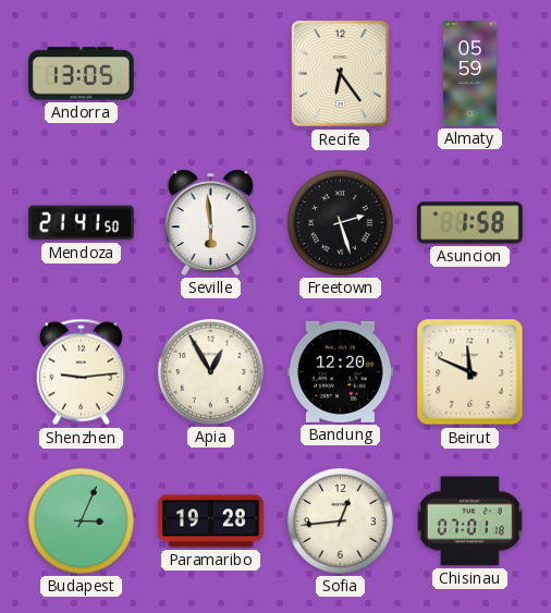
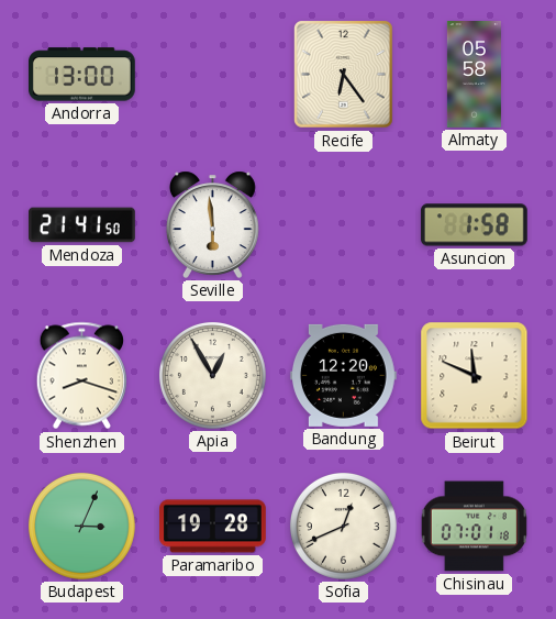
Andorra: 13:05 -> 13:00 (82, 75)
Almaty: 05:59 -> 05:58 (474, 75)
Freetown: 2:27 -> none (340, 222)
Shenzhen: 9:14 -> 8:18 (81, 376)
Sofia: 12:44 -> 12:41 (343, 526)
